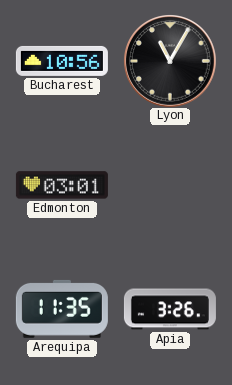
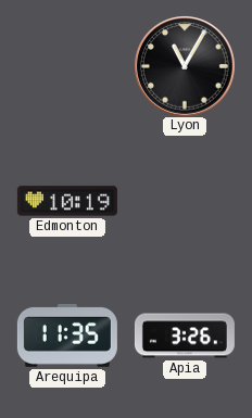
Bucharest: 10:56 -> none (62, 61)
Edmonton: 03:01 -> 10:19 (67, 201)
